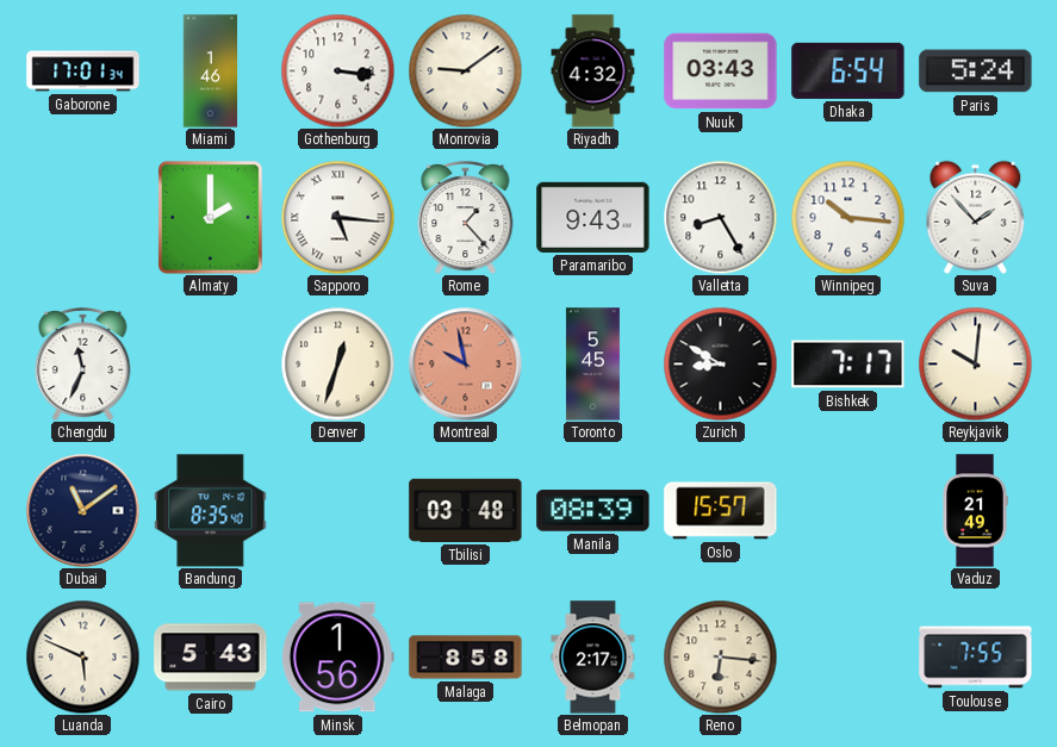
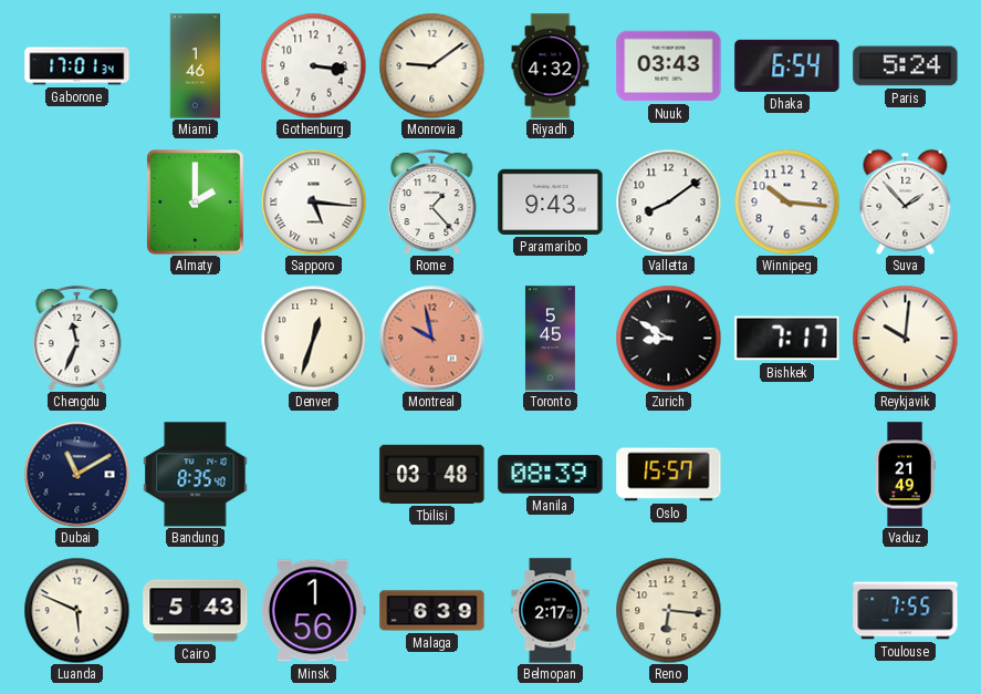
Valletta: 8:25 -> 8:09 (668, 201)
Dubai: 11:09 -> 11:10 (76, 474)
Malaga: 8:58 -> 6:39 (432, 611)
